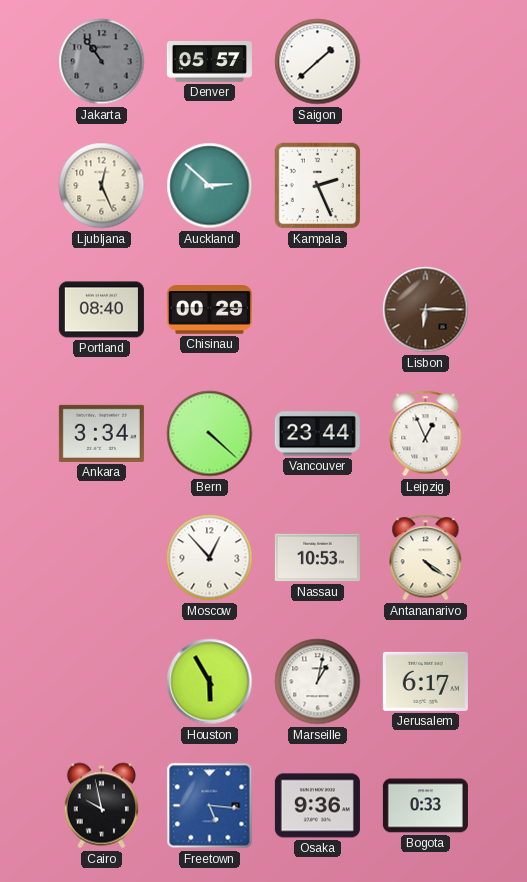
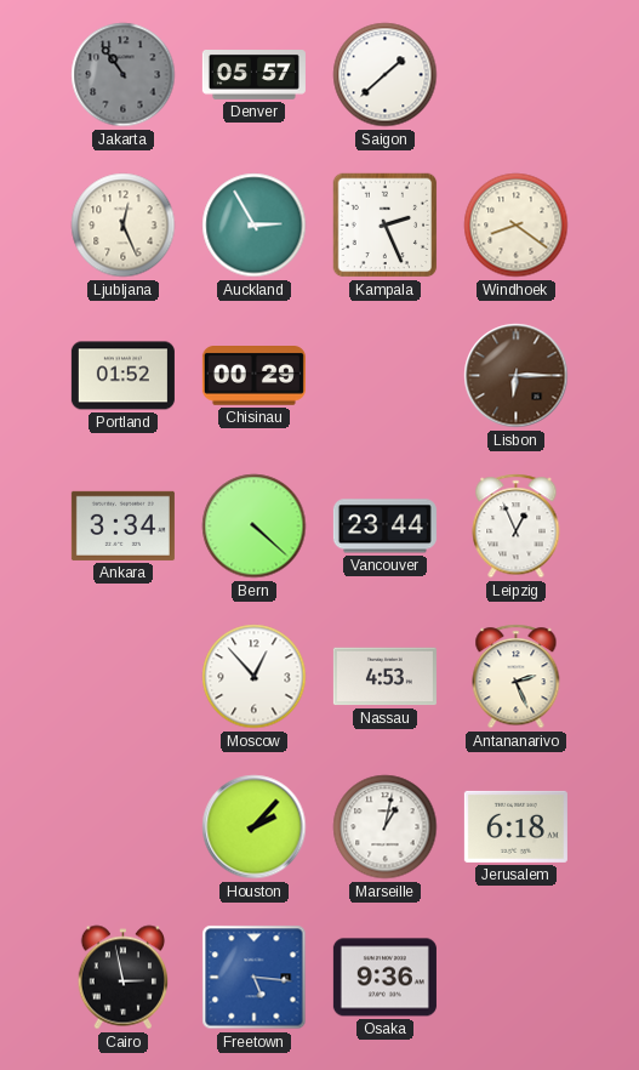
Auckland: 2:52 -> 2:55 (255, 226)
Windhoek: none -> 8:21 (517, 226)
Portland: 08:40 -> 01:52 (122, 376)
Nassau: 10:53 -> 4:53 (384, 677)
Antananarivo: 4:21 -> 2:26 (517, 677)
Houston: 5:55 -> 2:07 (255, 827)
Jerusalem: 6:17 -> 6:18 (515, 826)
Cairo: 9:58 -> 2:58 (124, 978)
Bogota: 0:33 -> none (425, 806)
